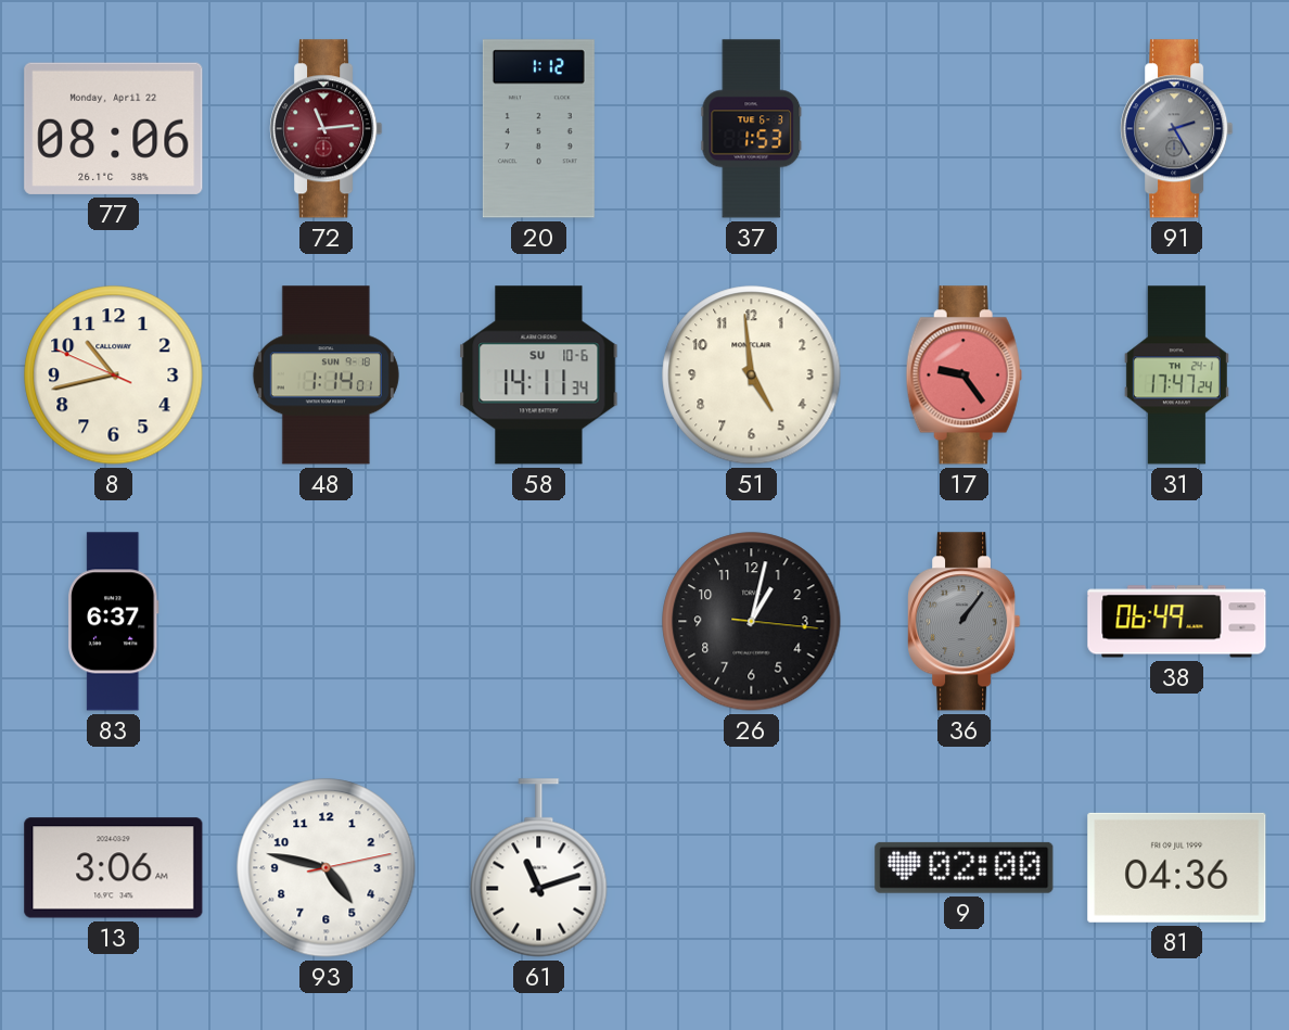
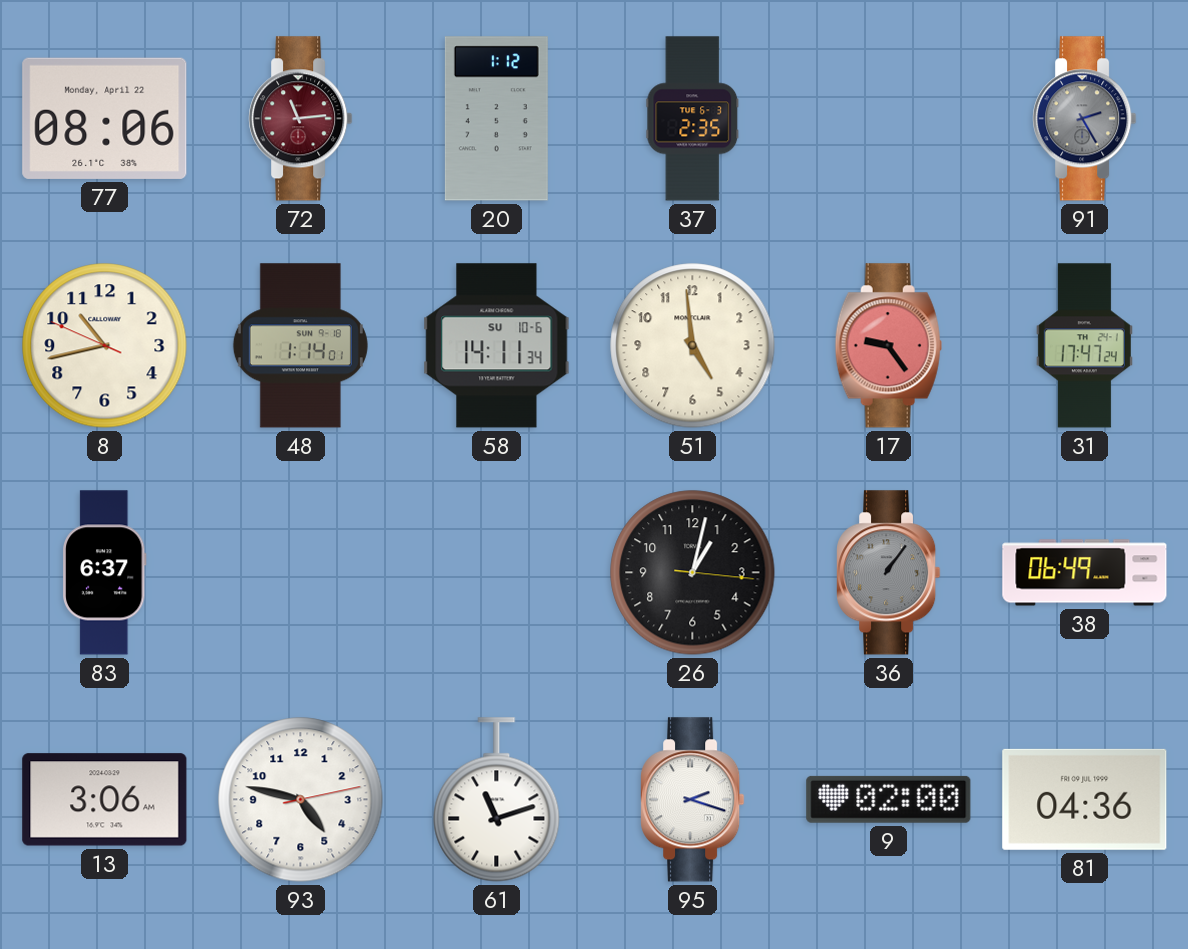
37: 1:53 -> 2:35 (693, 119)
95: none -> 2:18 (693, 800)
